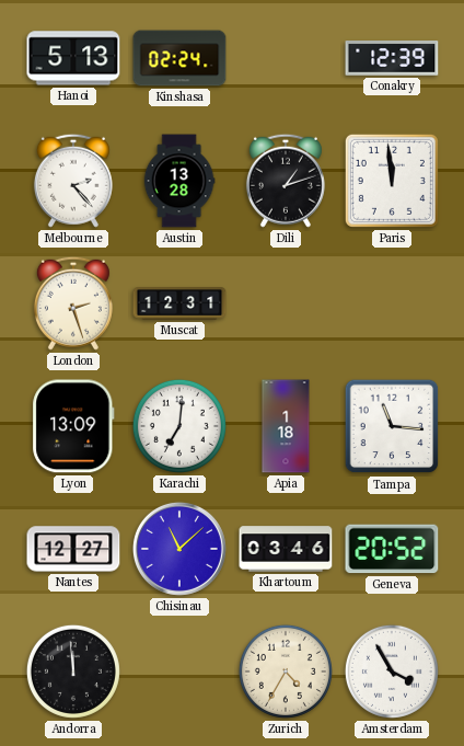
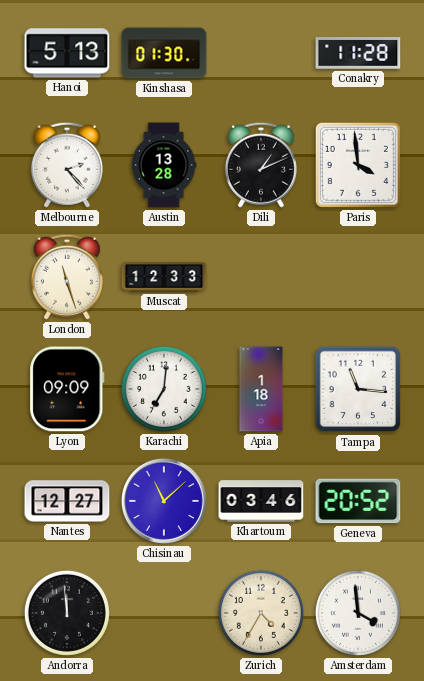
Kinshasa: 02:24 -> 01:30 (164, 53)
Conakry: 12:39 -> 11:28 (358, 54)
Dili: 1:12 -> 1:11 (261, 165)
Paris: 11:59 -> 3:59 (358, 165)
London: 2:27 -> 11:27 (67, 277)
Muscat: 12:31 -> 12:33 (164, 278)
Lyon: 13:09 -> 09:09 (67, 389)
Amsterdam: 3:55 -> 3:59 (358, 613)
